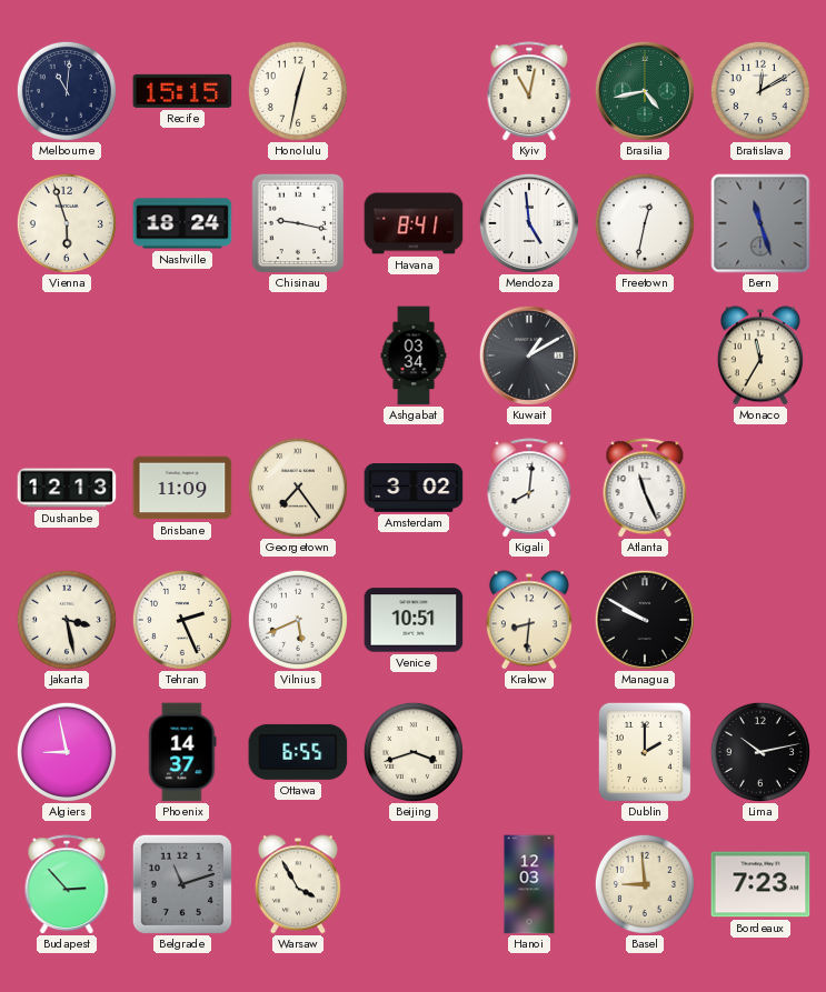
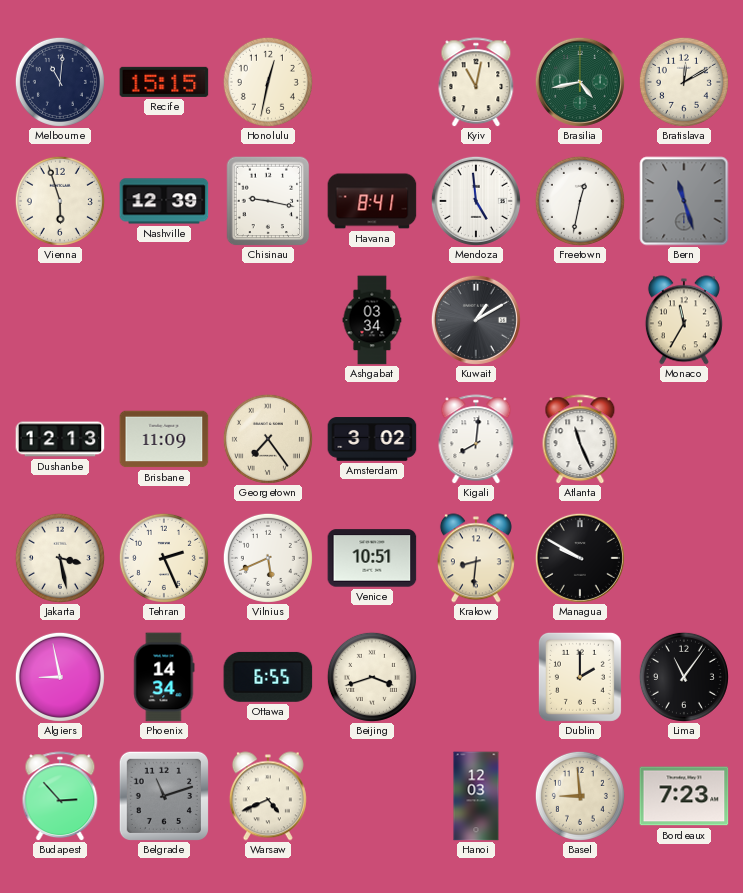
Nashville: 18:24 -> 12:39 (164, 201)
Phoenix: 14:37 -> 14:34 (164, 677)
Lima: 10:13 -> 11:06 (684, 677)
Warsaw: 3:55 -> 4:41 (268, 796)
